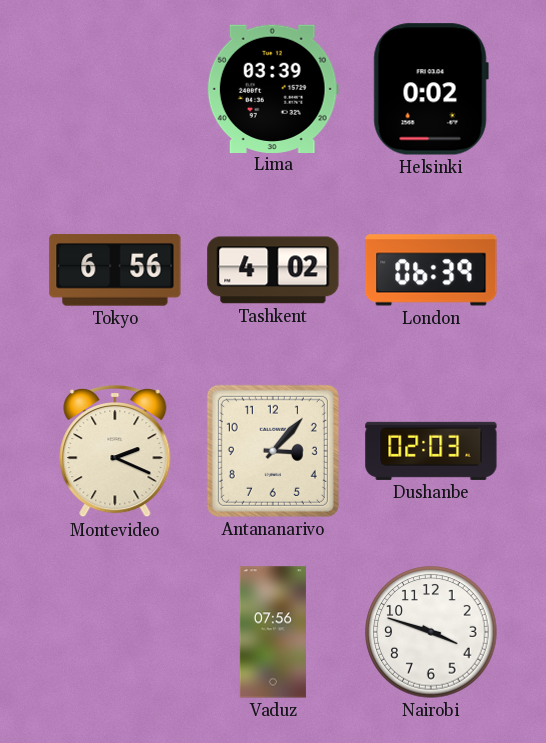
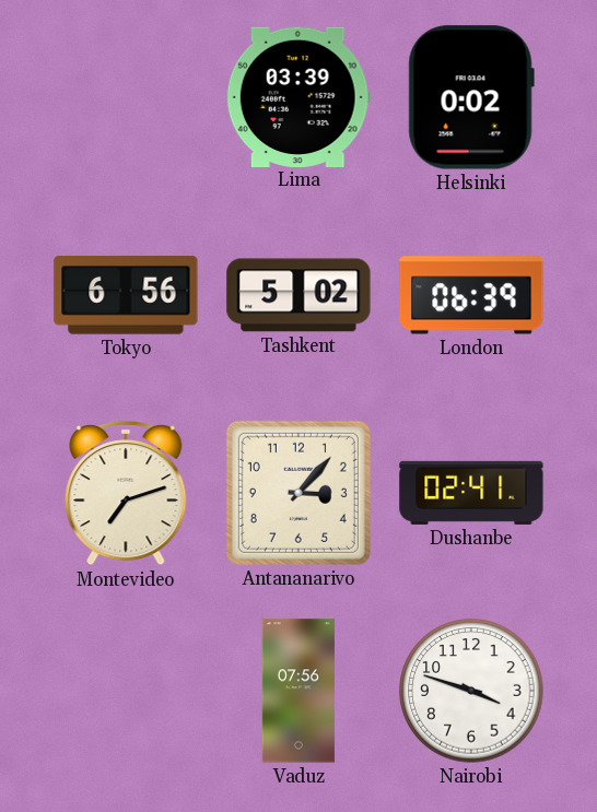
Tashkent: 4:02 -> 5:02 (298, 295)
Montevideo: 2:19 -> 7:12 (126, 493)
Dushanbe: 02:03 -> 02:41 (471, 493)
